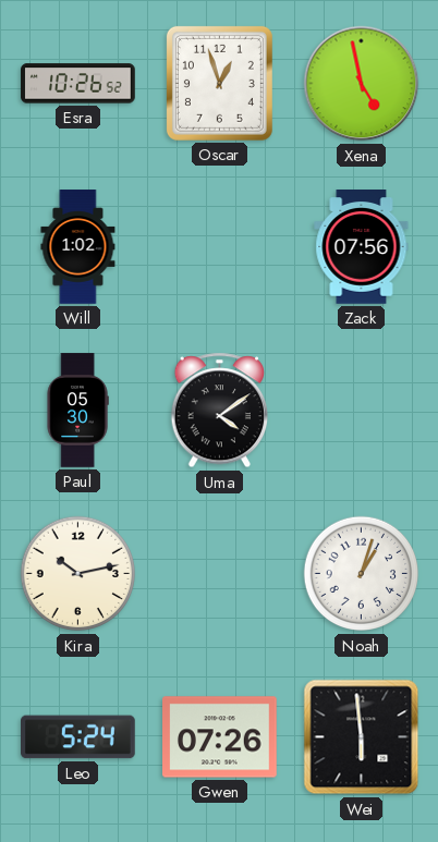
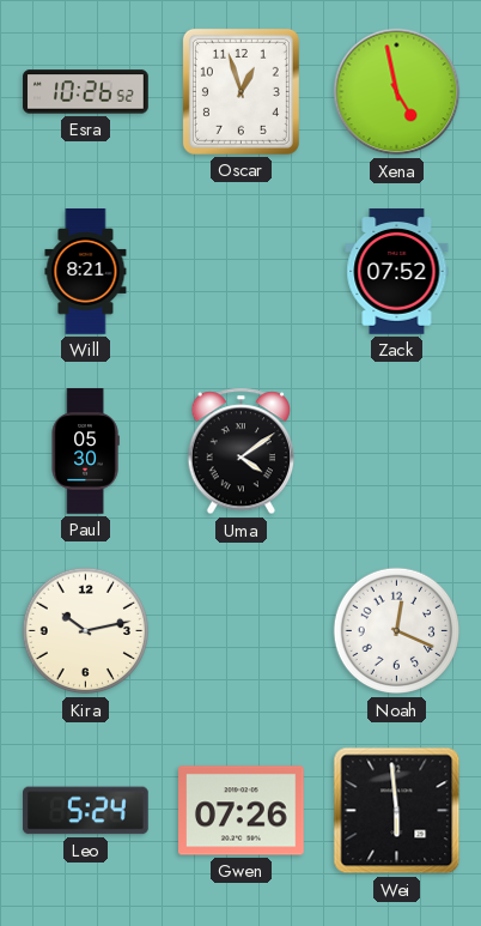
Will: 1:02 -> 8:21 (86, 272)
Zack: 07:56 -> 07:52 (397, 272)
Noah: 1:03 -> 12:19 (397, 631)
